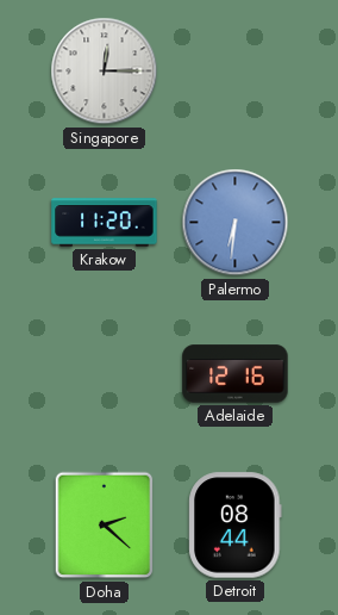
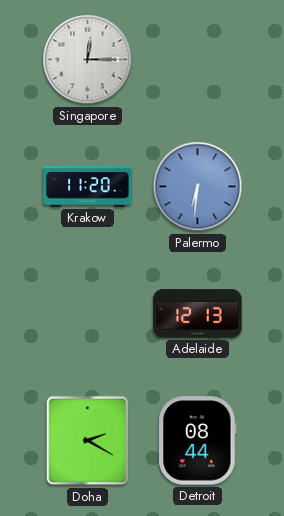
Adelaide: 12:16 -> 12:13 (198, 314)
Doha: 2:22 -> 2:20 (88, 441)
